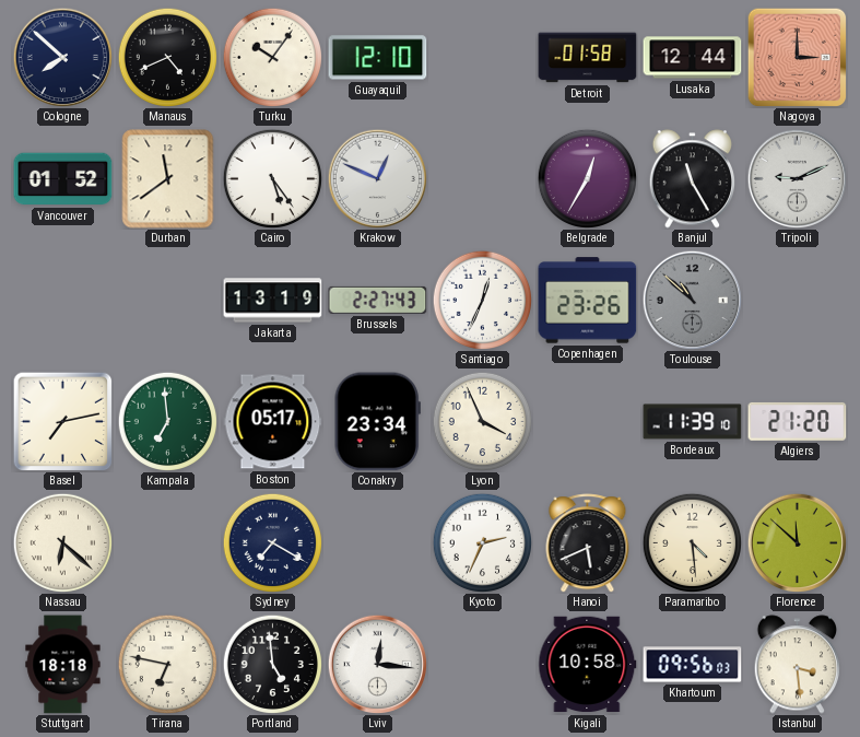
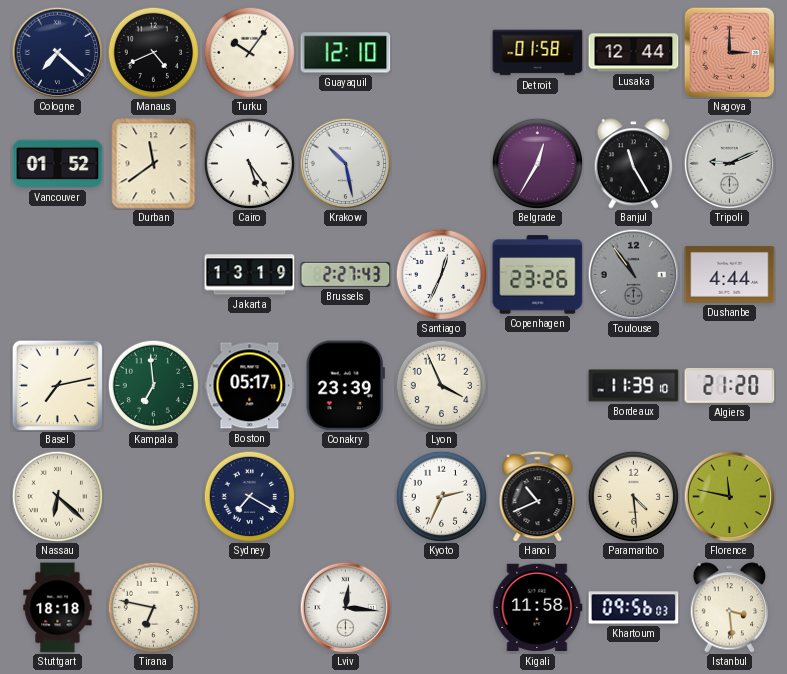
Cologne: 7:52 -> 7:22 (57, 52)
Krakow: 12:49 -> 10:28 (345, 163)
Toulouse: 10:52 -> 10:54 (633, 274)
Dushanbe: none -> 4:44 (730, 275)
Conakry: 23:34 -> 23:39 (345, 386)
Hanoi: 5:41 -> 10:41 (538, 497)
Florence: 11:52 -> 11:47 (729, 496)
Portland: 4:59 -> none (272, 664)
Kigali: 10:58 -> 11:58 (538, 608)
